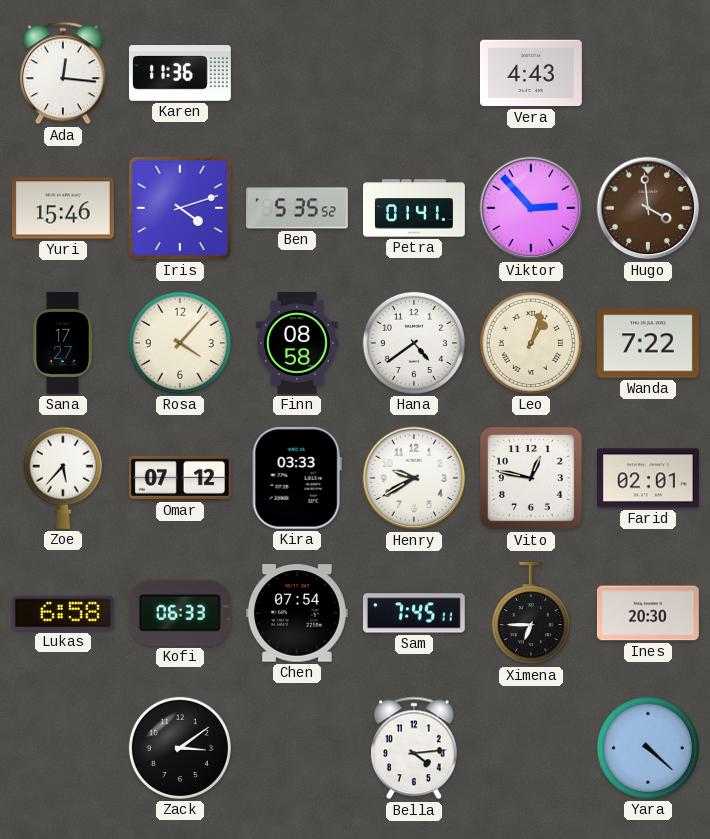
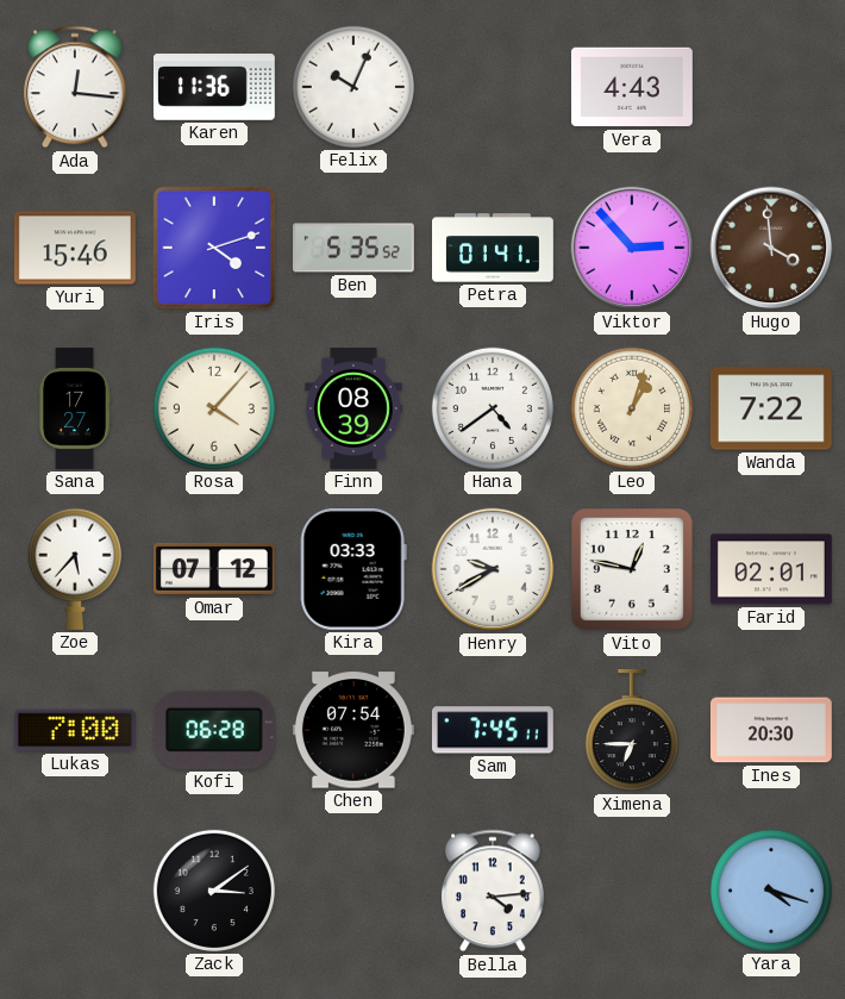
Felix: none -> 10:04 (353, 87)
Finn: 08:58 -> 08:39 (353, 410)
Lukas: 6:58 -> 7:00 (75, 730)
Kofi: 06:33 -> 06:28 (214, 730)
Yara: 4:22 -> 4:18 (771, 891)
